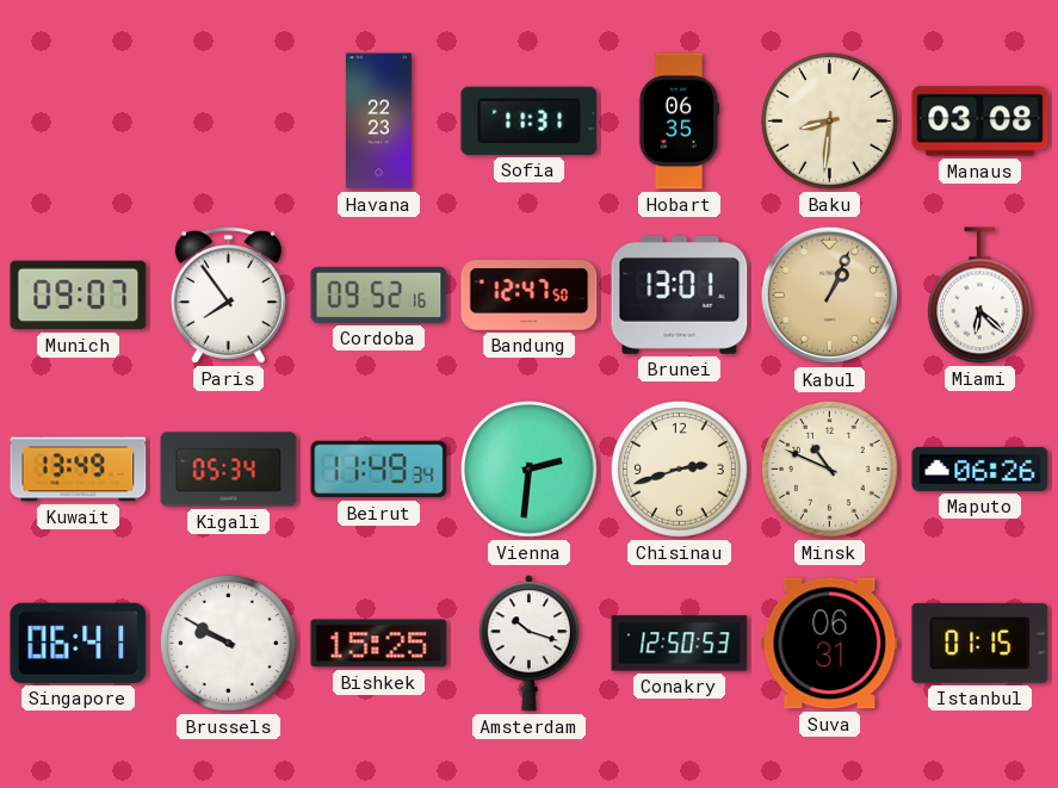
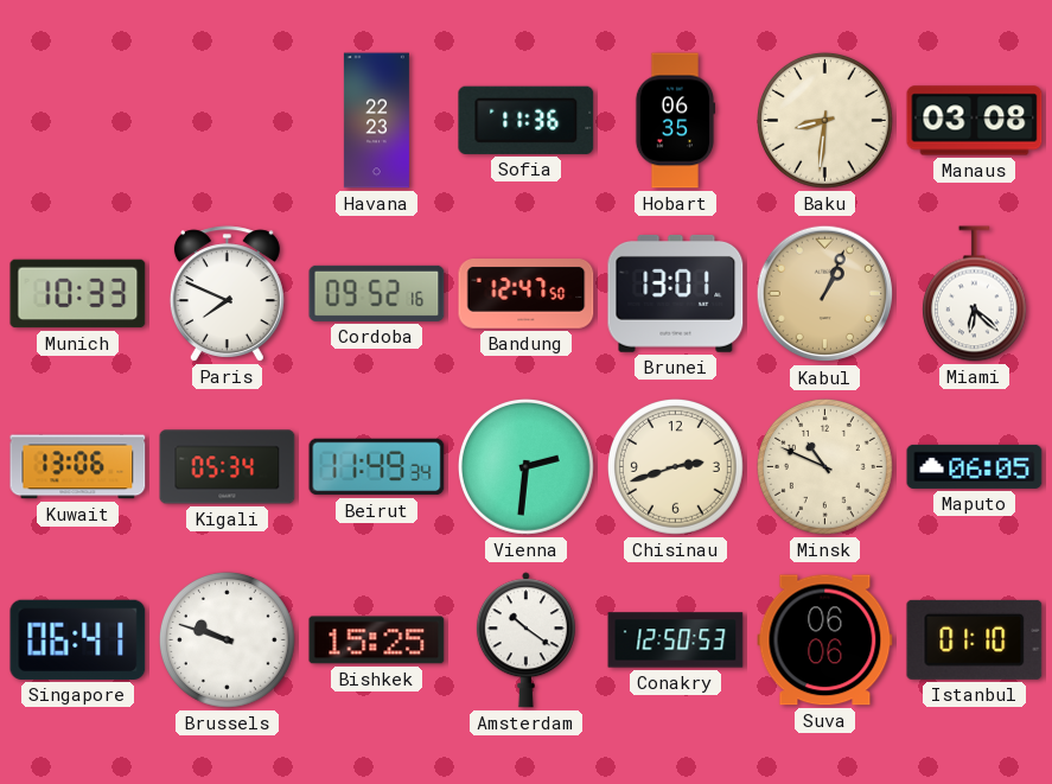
Sofia: 11:31 -> 11:36 (527, 120)
Munich: 09:07 -> 10:33 (78, 294)
Paris: 7:54 -> 7:49 (227, 294)
Kuwait: 13:49 -> 13:06 (78, 467)
Maputo: 06:26 -> 06:05 (975, 466)
Brussels: 9:50 -> 9:48 (228, 640)
Amsterdam: 10:18 -> 10:21 (525, 640)
Suva: 06:31 -> 06:06 (825, 640)
Istanbul: 01:15 -> 01:10 (975, 639)
